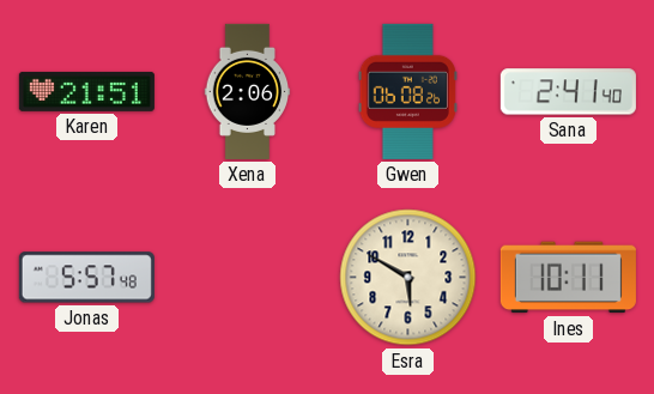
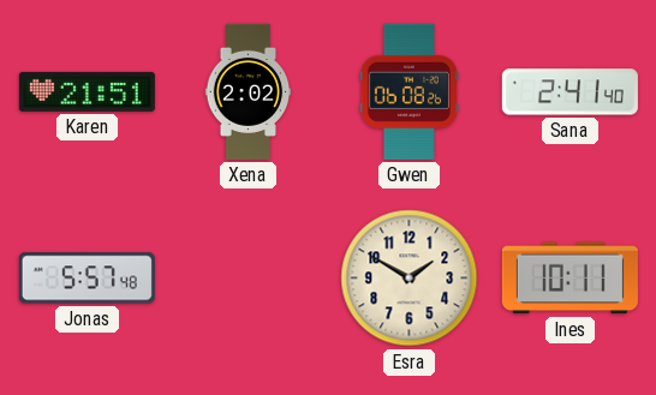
Xena: 2:06 -> 2:02 (249, 91)
Esra: 5:50 -> 1:50 (410, 279)
